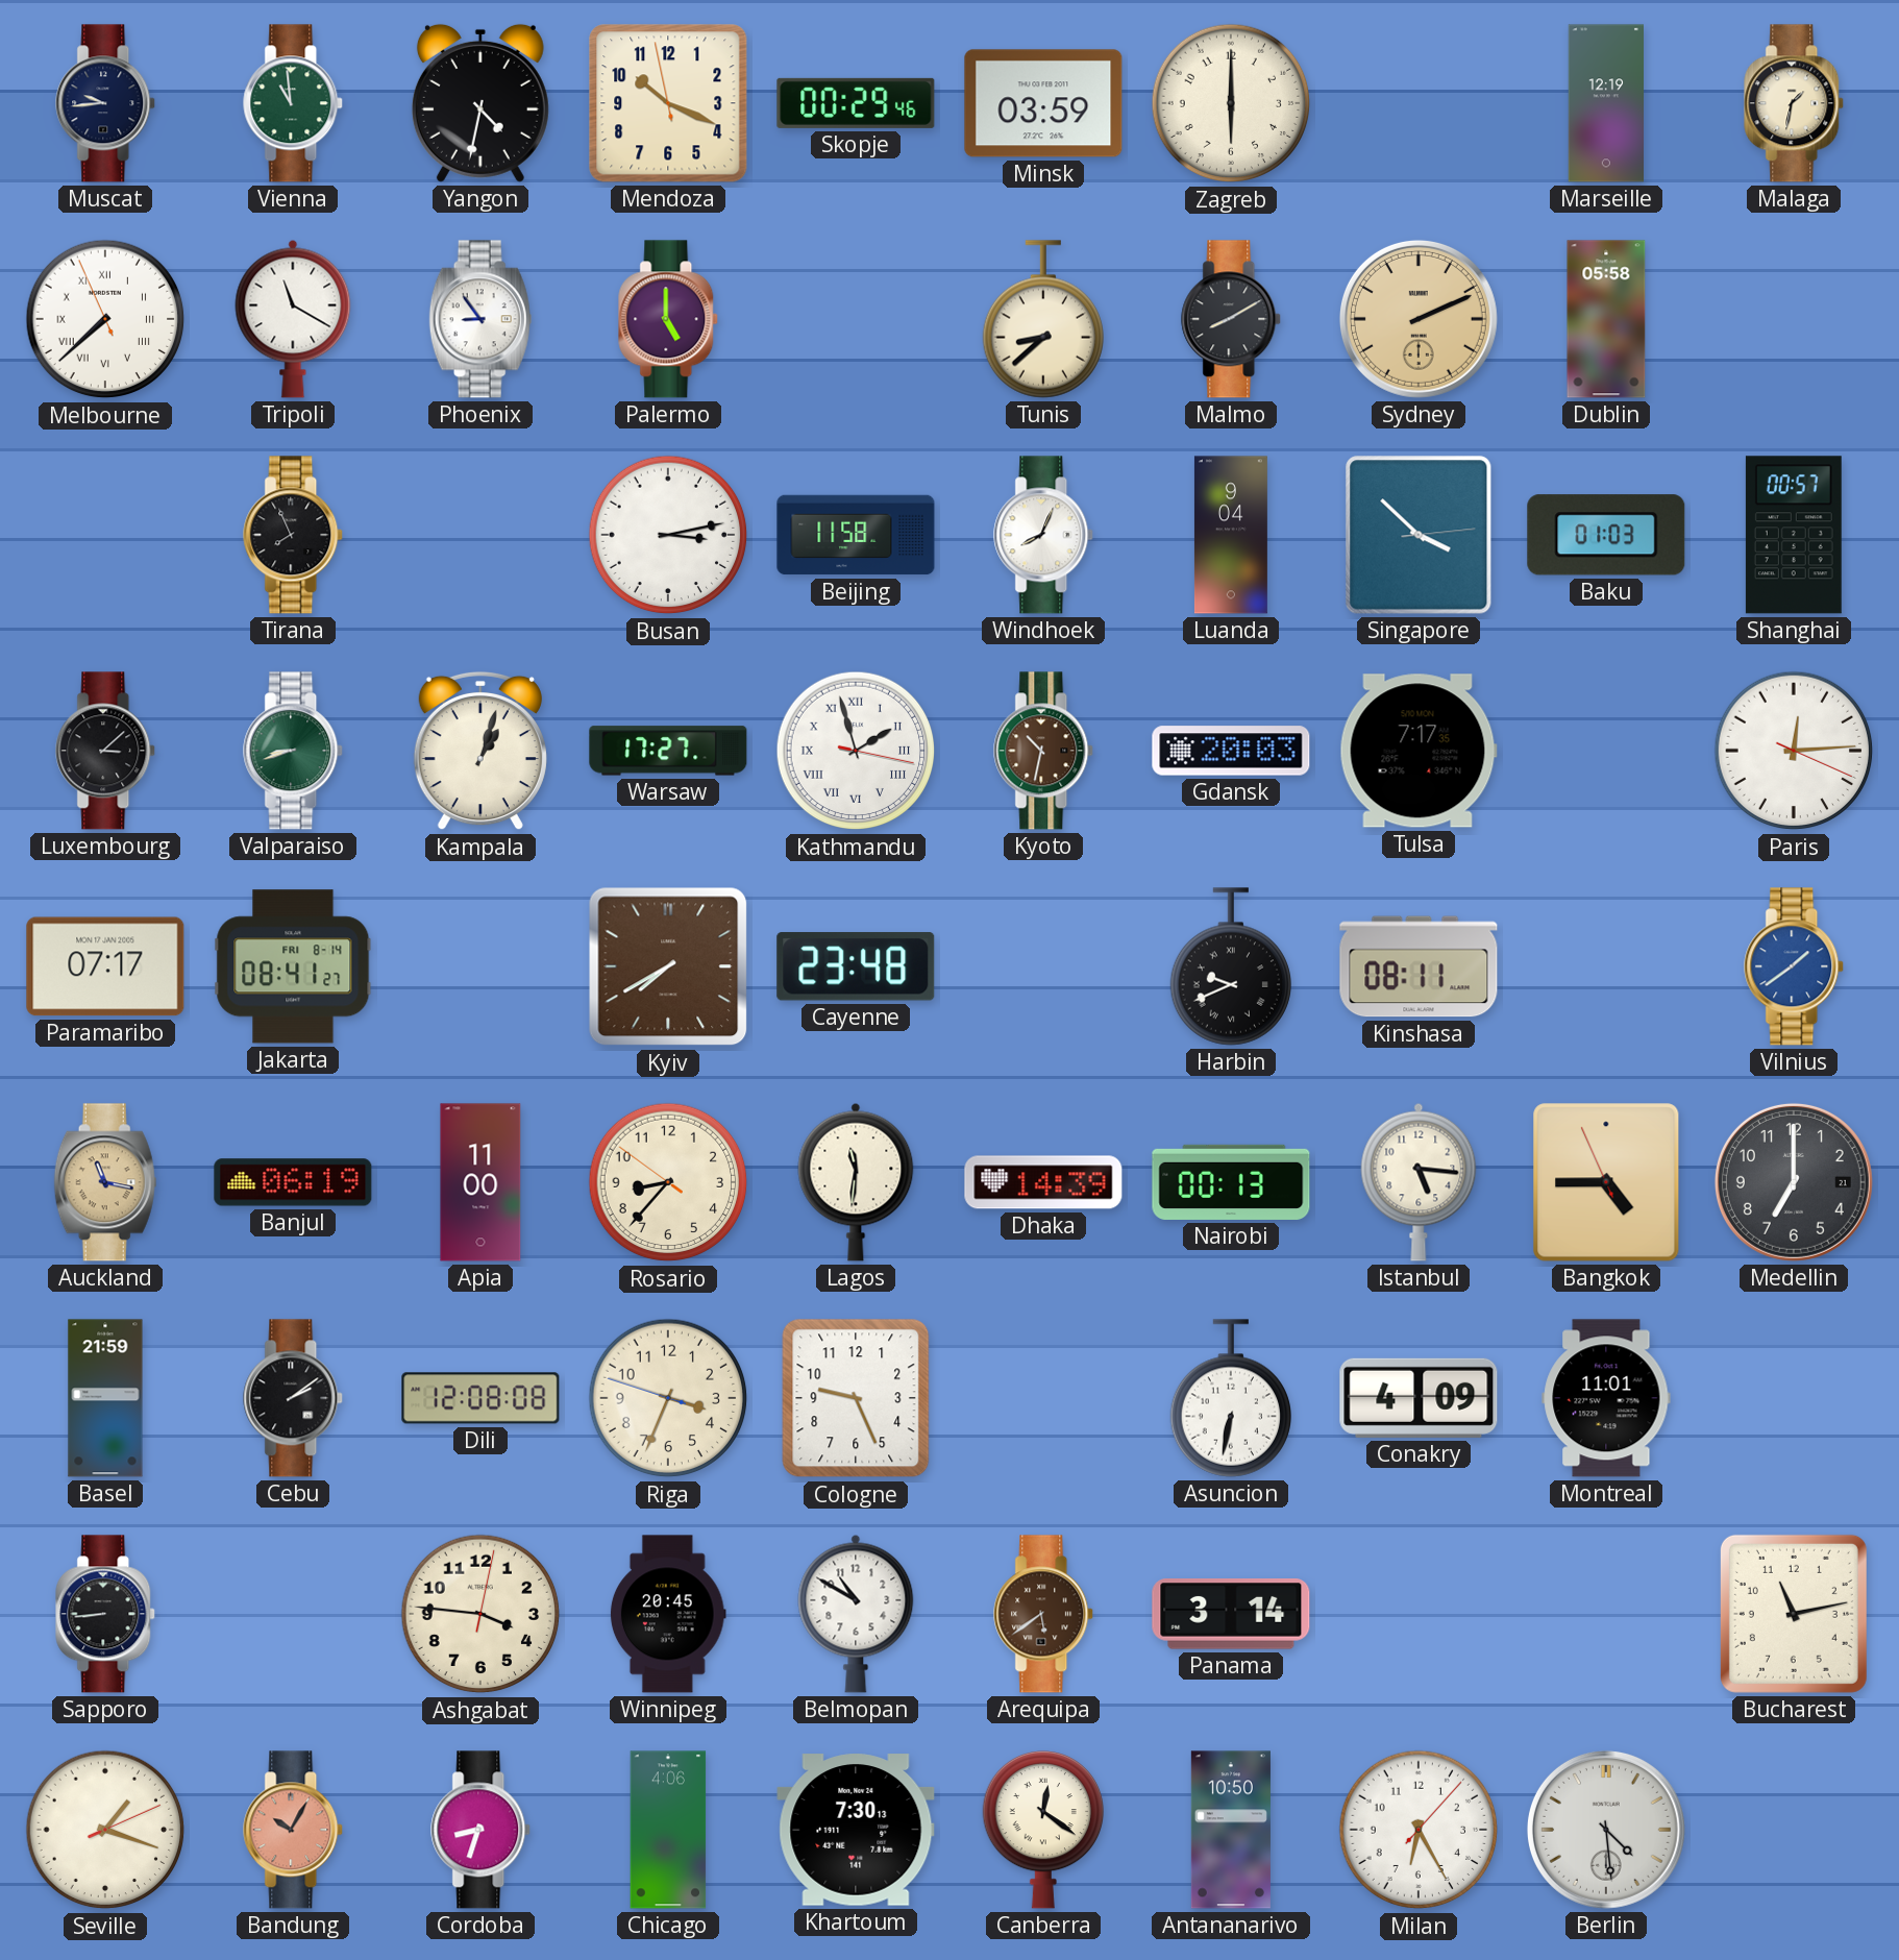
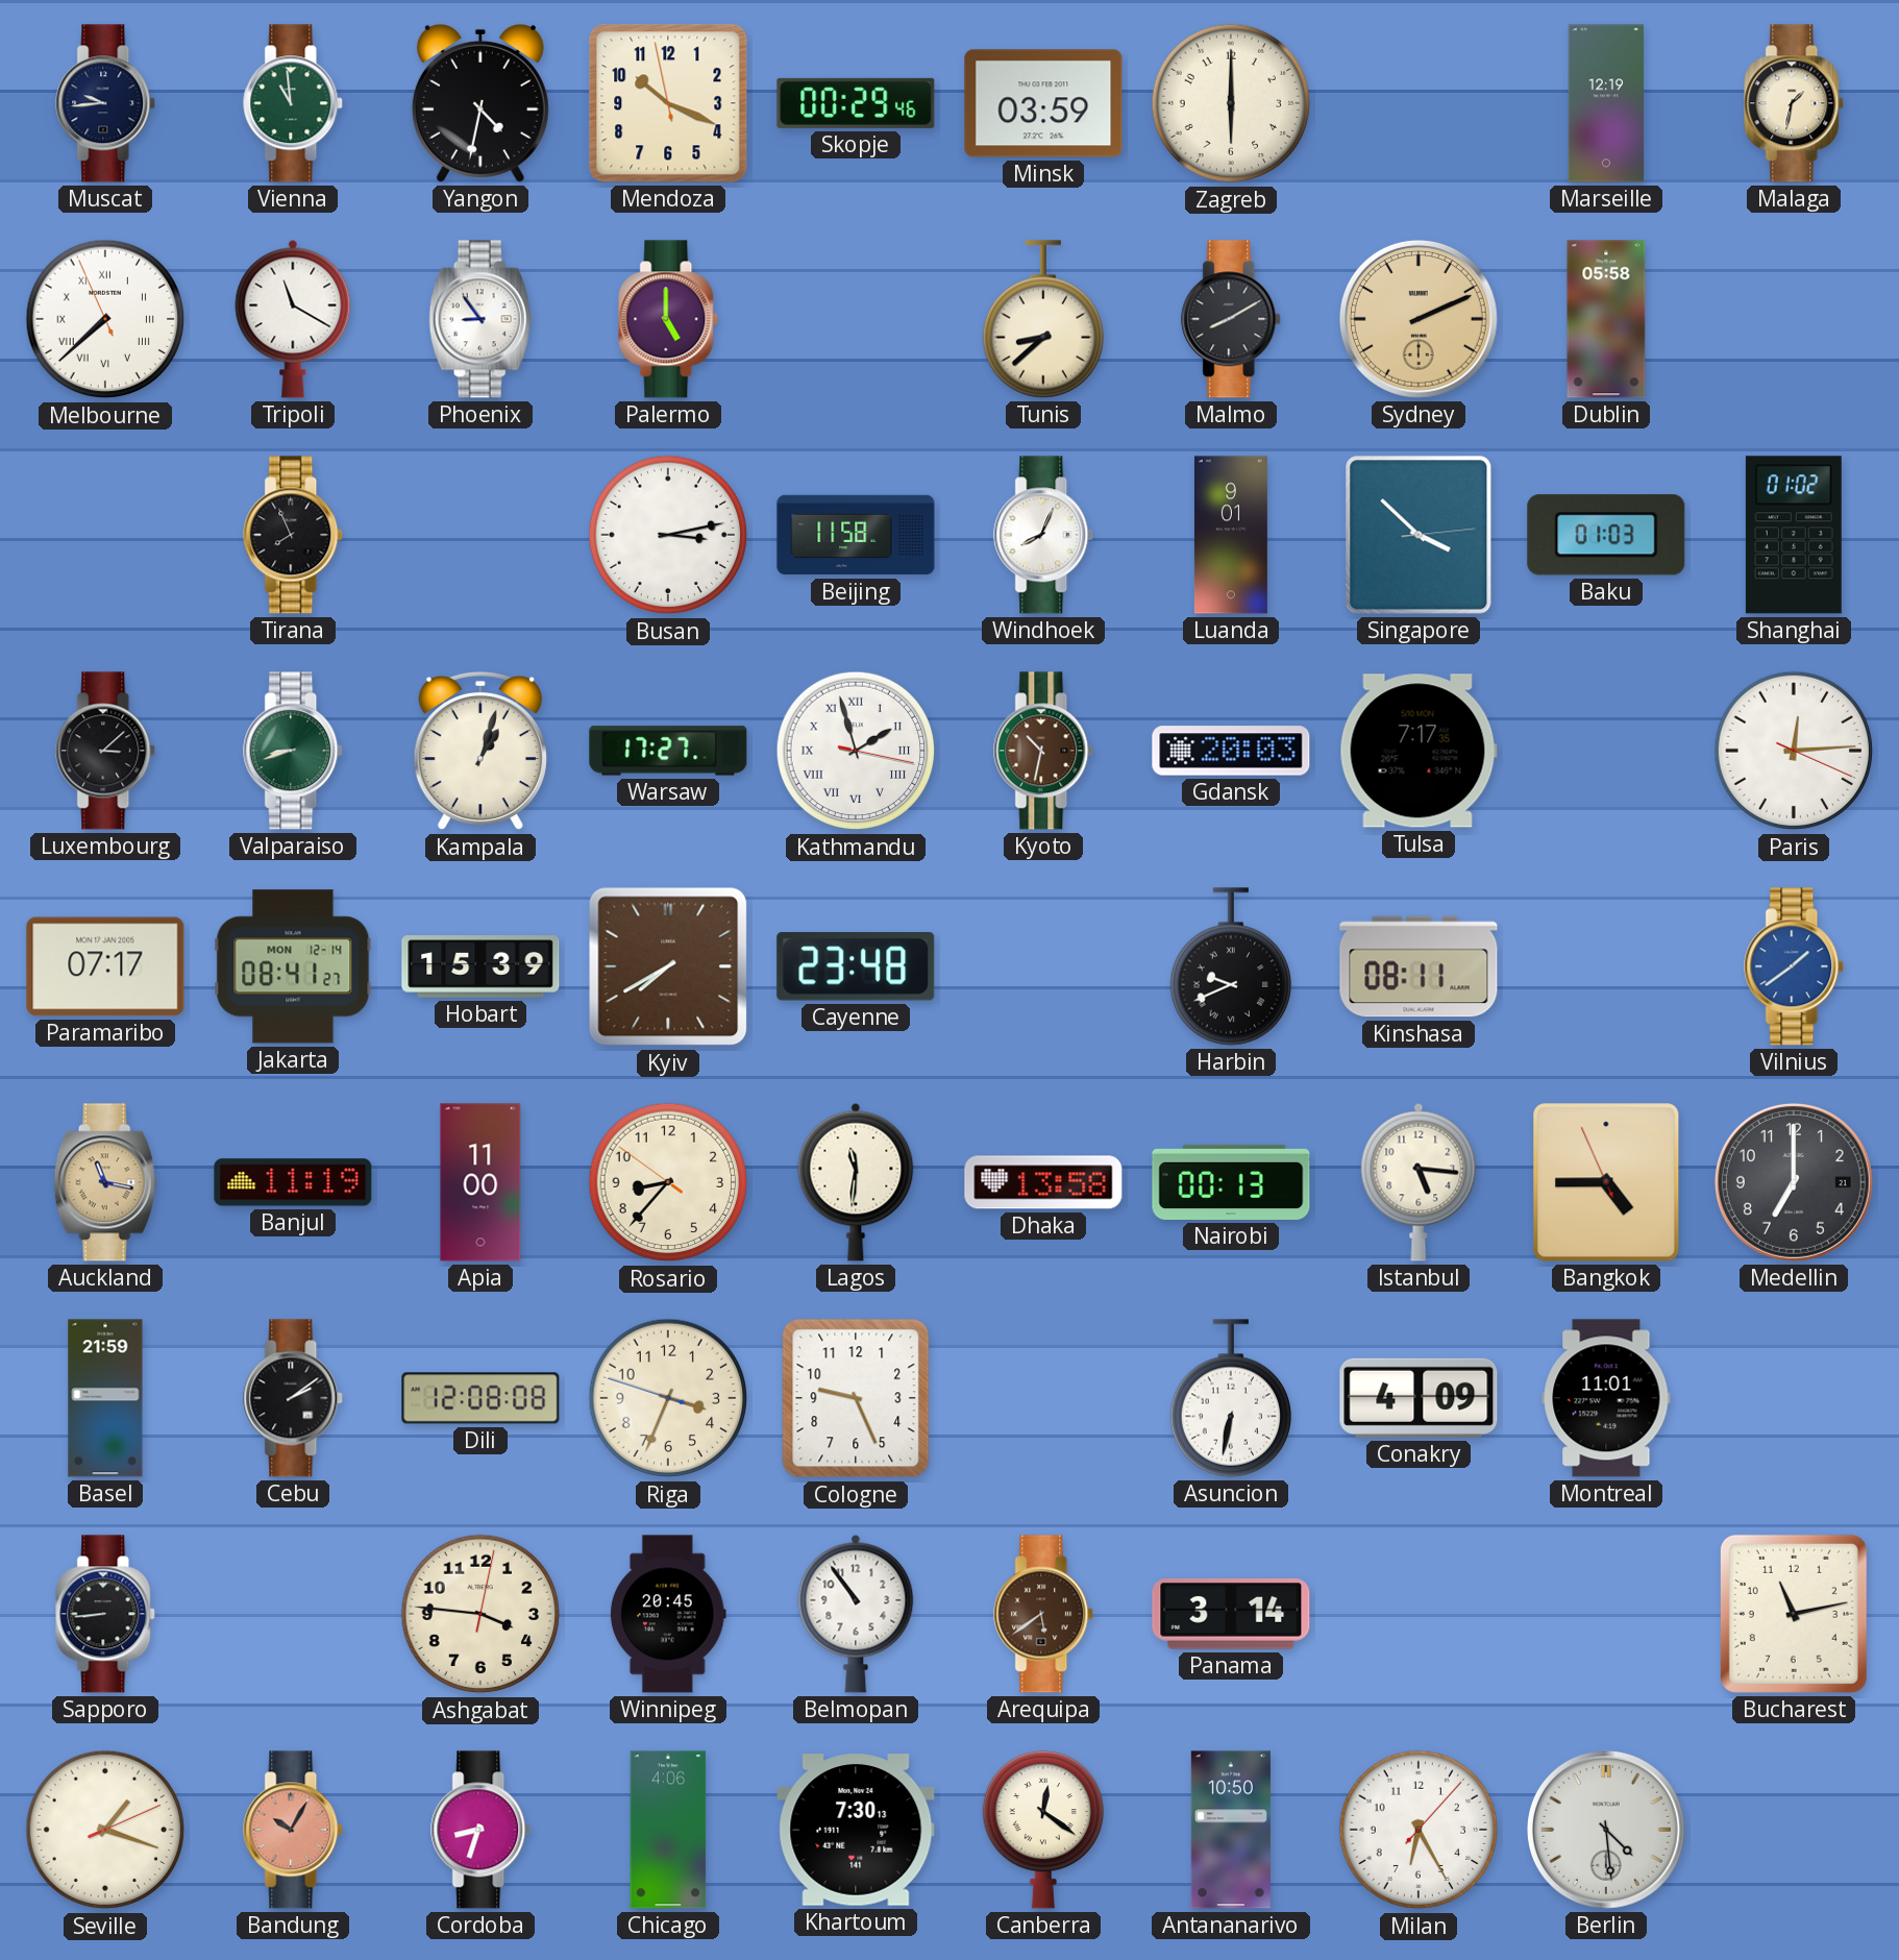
Luanda: 9:04 -> 9:01 (1231, 535)
Shanghai: 00:57 -> 01:02 (1794, 535)
Jakarta date: FRI 8-14 -> MON 12-14 (293, 966)
Hobart: none -> 15:39 (480, 966)
Banjul: 06:19 -> 11:19 (293, 1182)
Dhaka: 14:39 -> 13:58 (1043, 1182)
Belmopan: 10:50 -> 10:54 (856, 1614)
